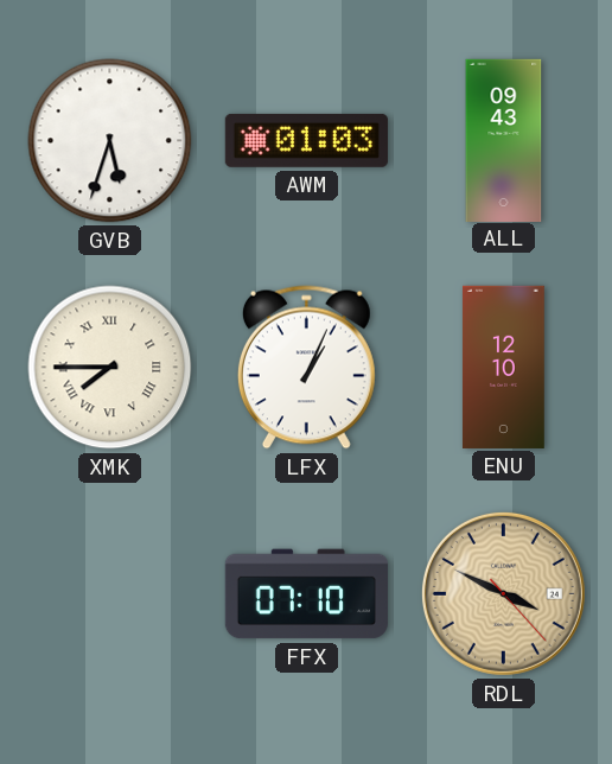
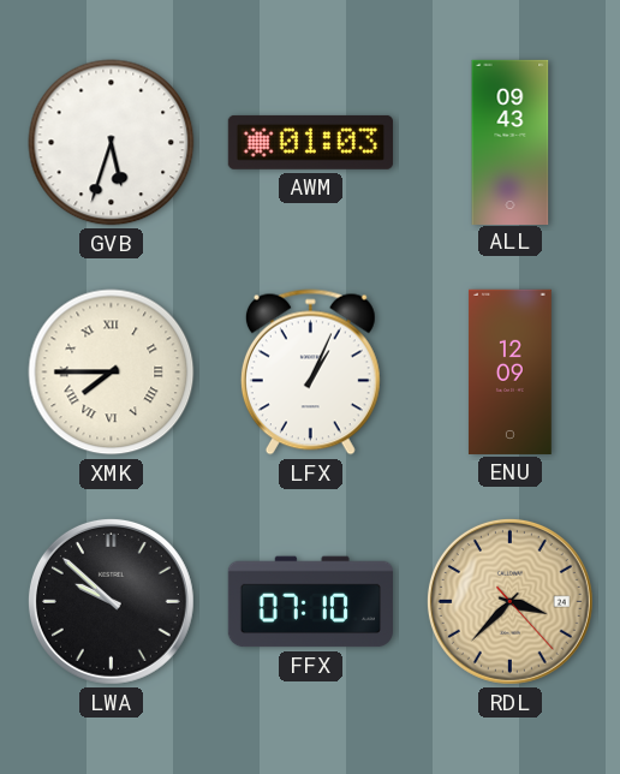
ENU: 12:10 -> 12:09 (509, 371)
LWA: none -> 9:52 (111, 601)
RDL: 3:49 -> 3:37 (509, 601)
